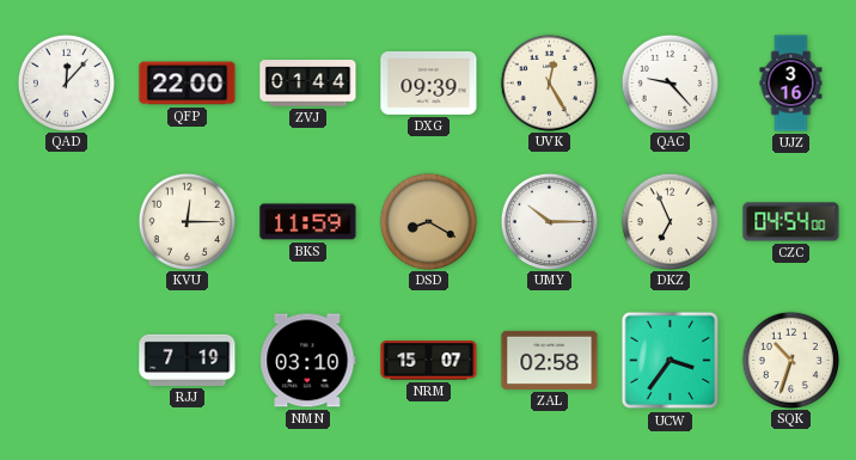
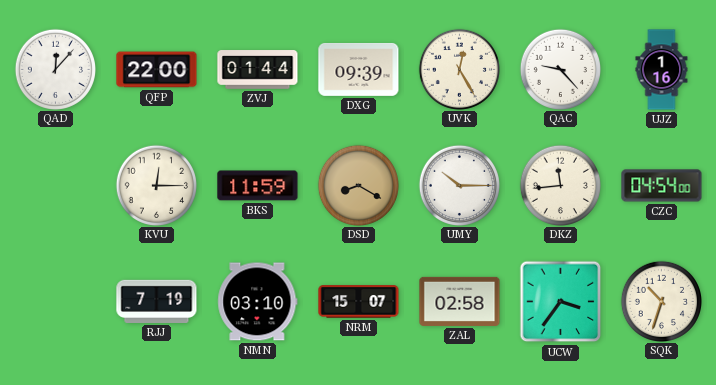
UJZ: 3:16 -> 1:16 (662, 70)
DKZ: 6:56 -> 11:44 (560, 185)
